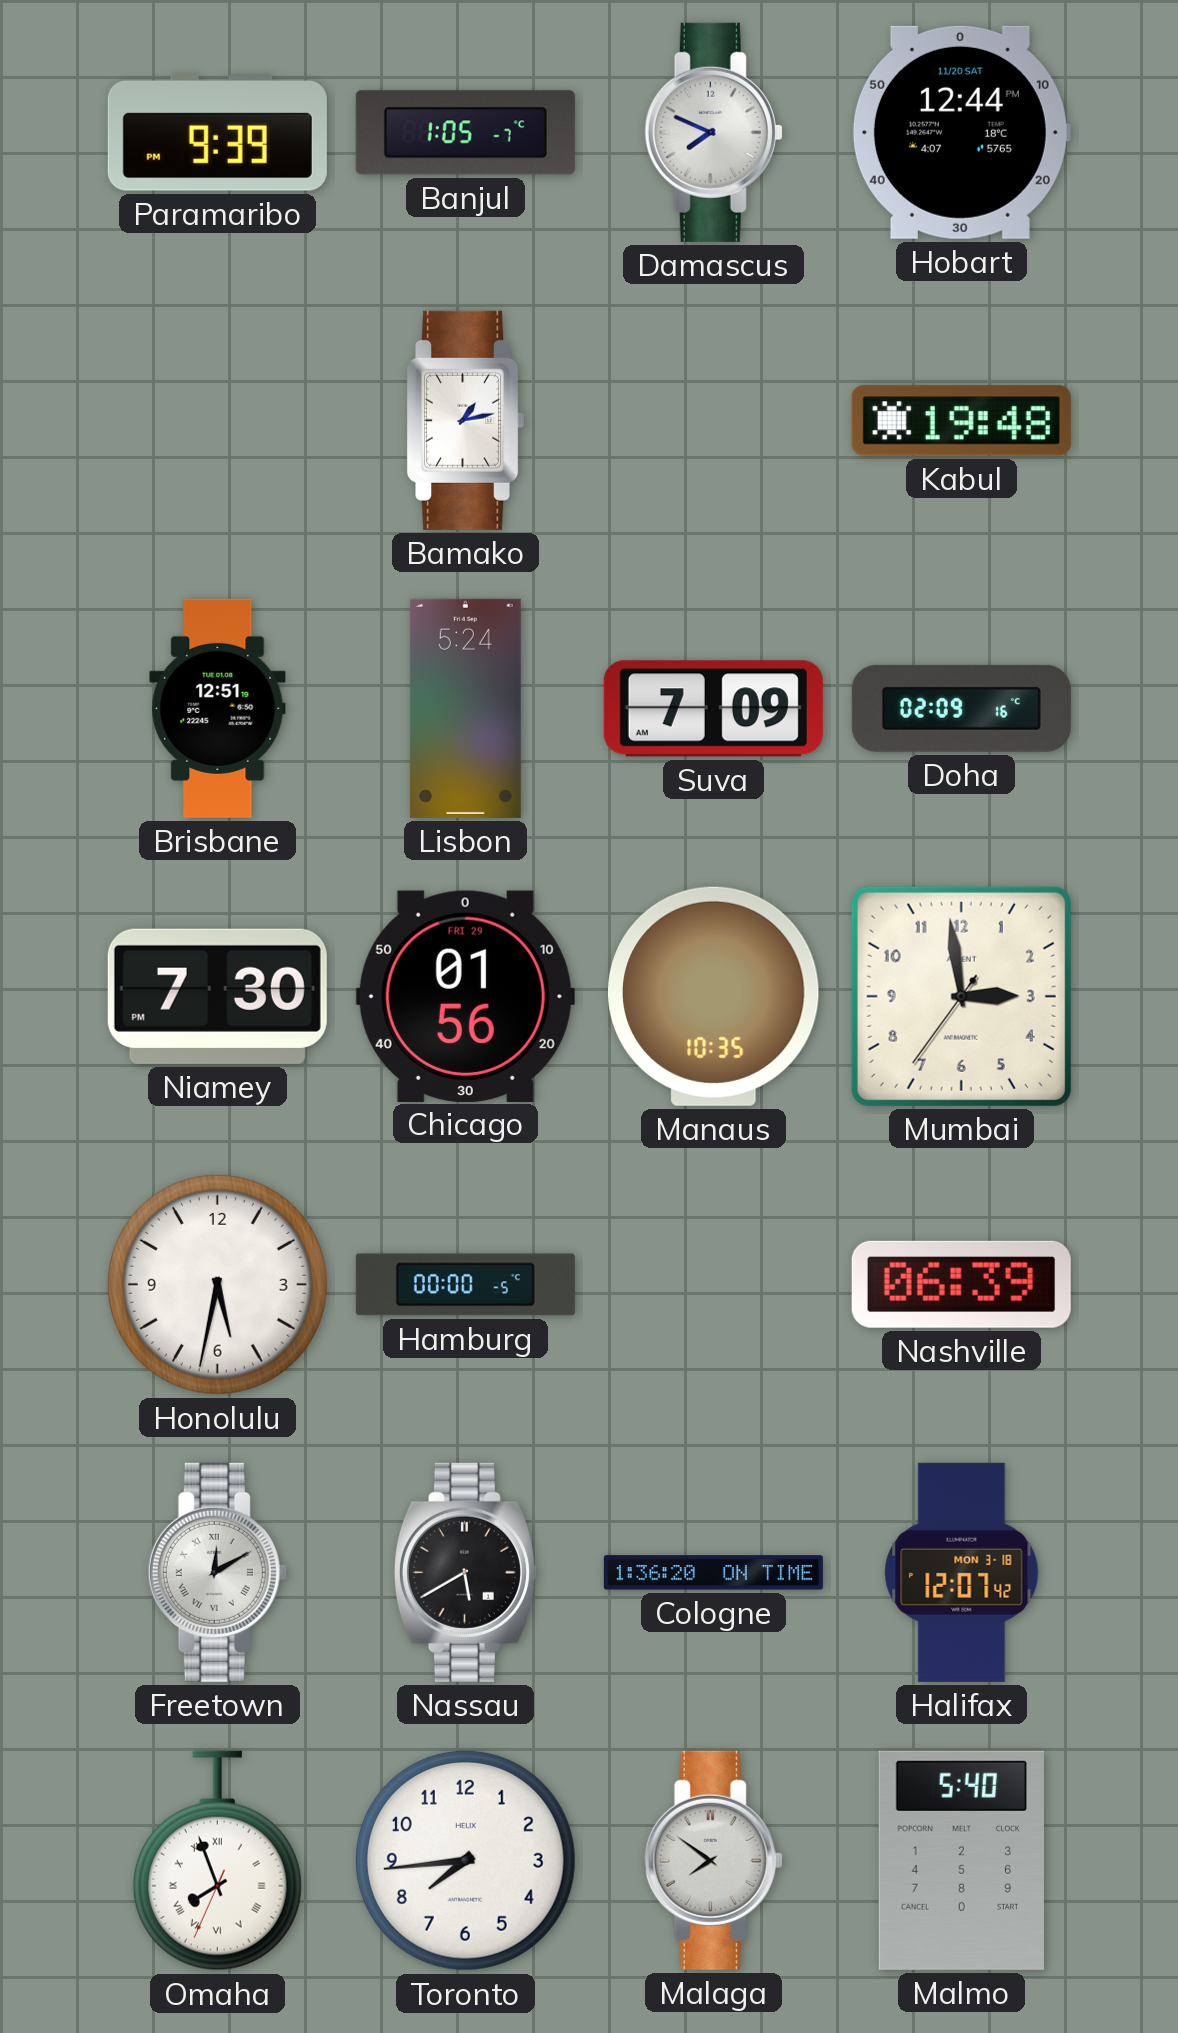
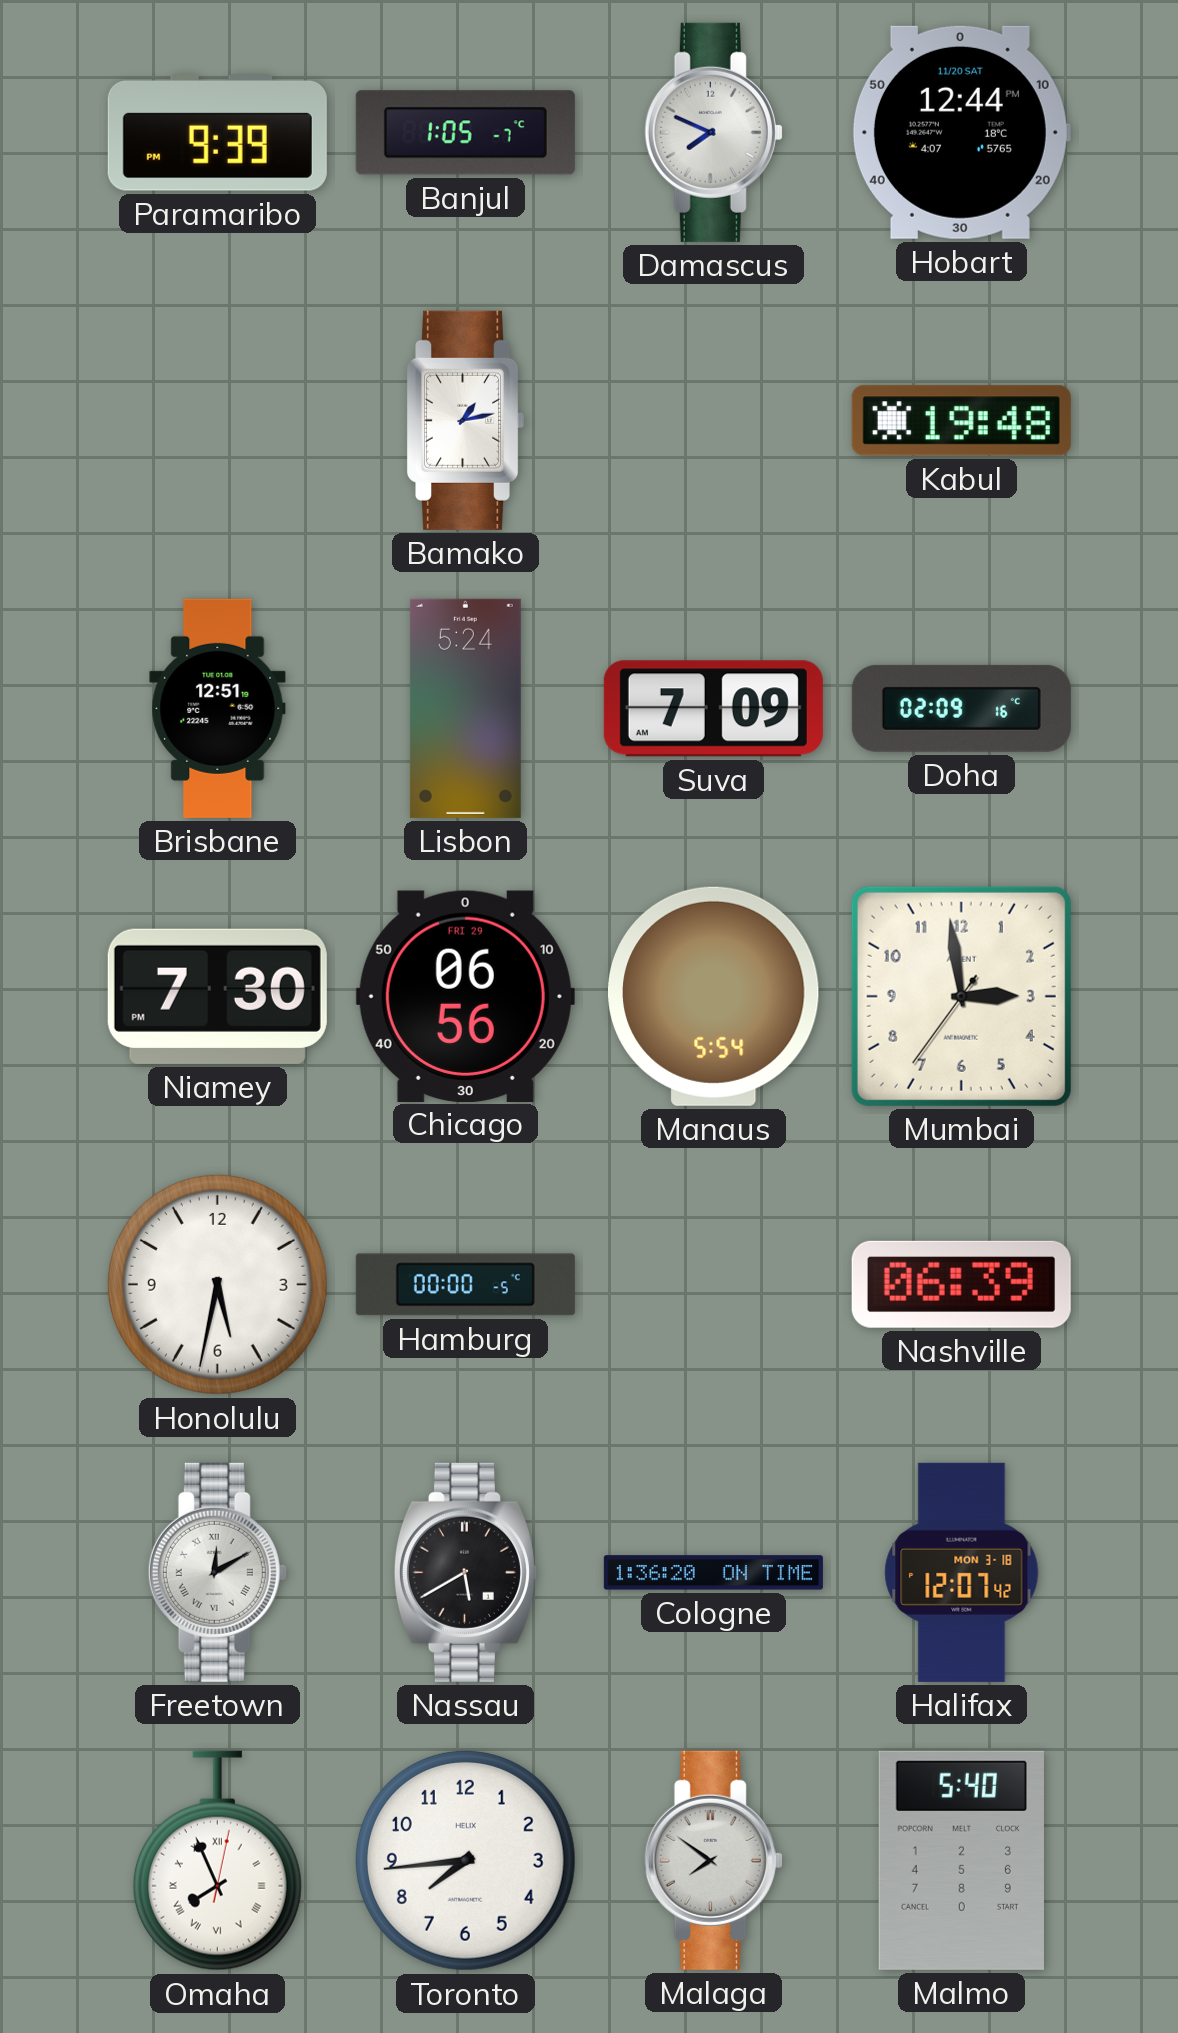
Chicago: 01:56 -> 06:56 (465, 996)
Manaus: 10:35 -> 5:54 (714, 996)
Omaha: 7:56:34 -> 7:56:02 (217, 1861)
